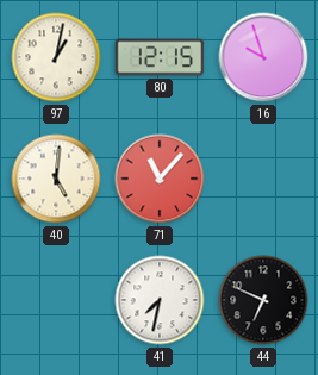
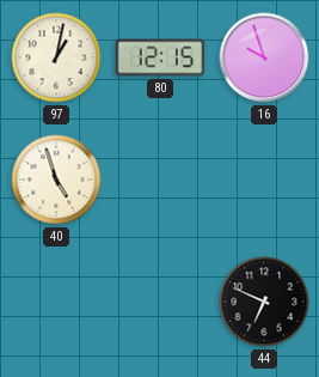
40: 5:01 -> 4:57 (56, 180)
71: 11:07 -> none (160, 179)
41: 7:32 -> none (160, 300)
